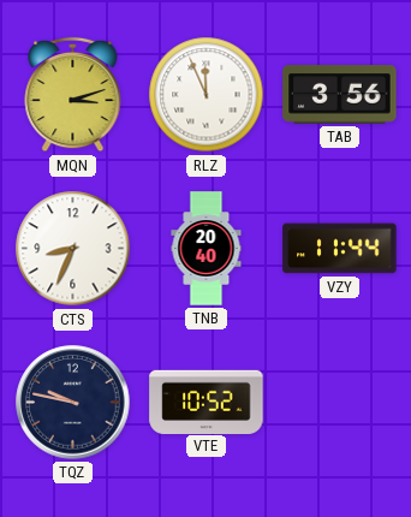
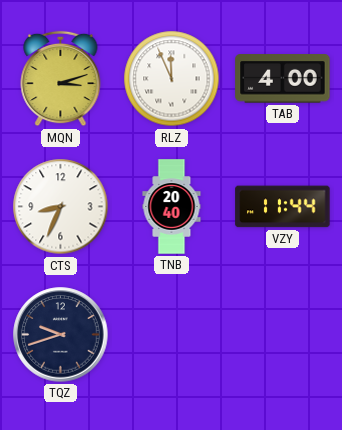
TAB: 3:56 -> 4:00 (283, 79)
TQZ: 9:47 -> 9:42 (61, 335)
VTE: 10:52 -> none (207, 402)
